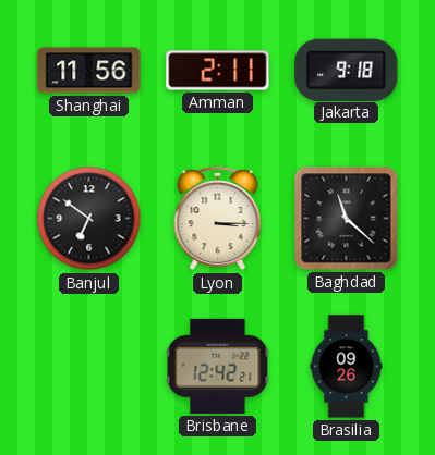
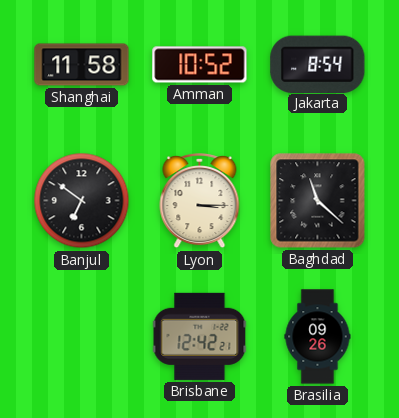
Shanghai: 11:56 -> 11:58 (82, 65)
Amman: 2:11 -> 10:52 (200, 65)
Jakarta: 9:18 -> 8:54 (318, 64)
